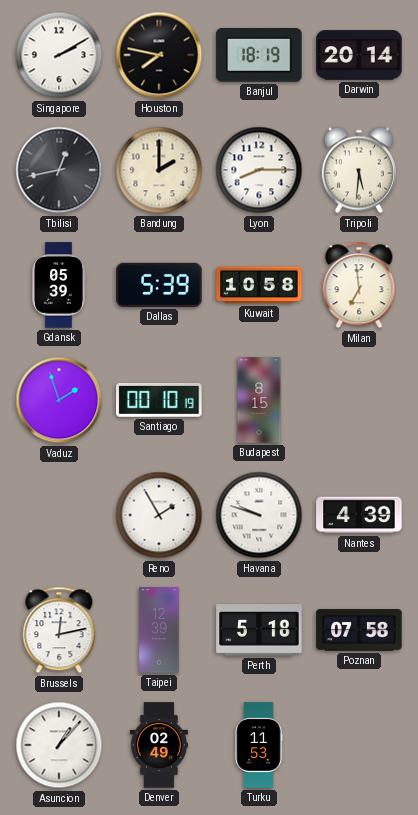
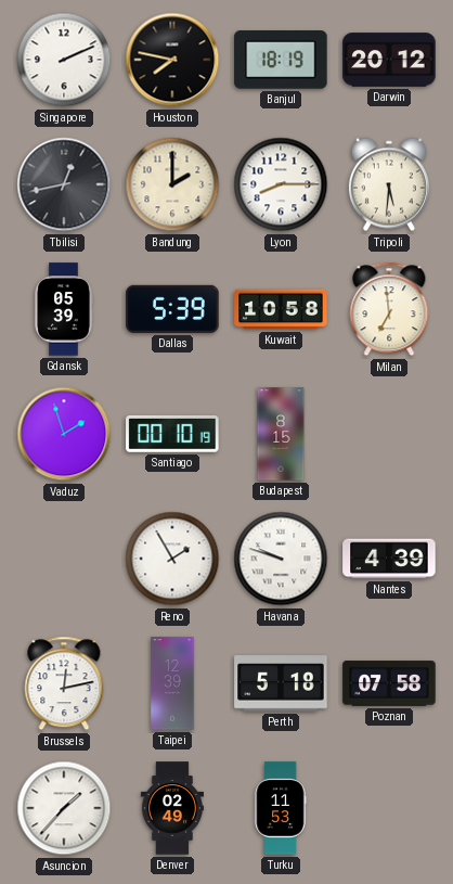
Singapore: 2:10 -> 2:11 (64, 60)
Darwin: 20:14 -> 20:12 (389, 60)
Asuncion: 1:07 -> 1:37 (64, 808)
